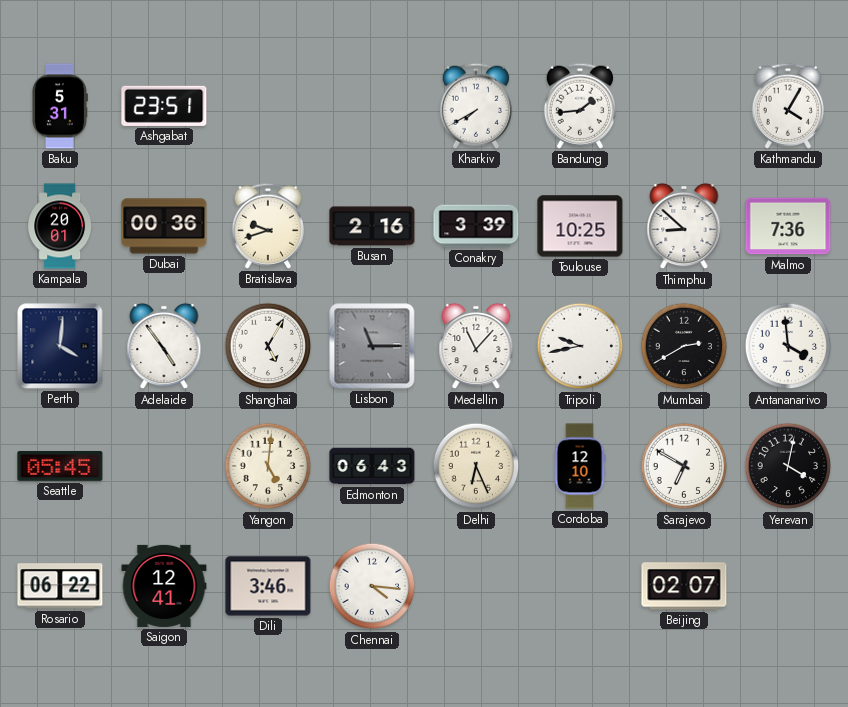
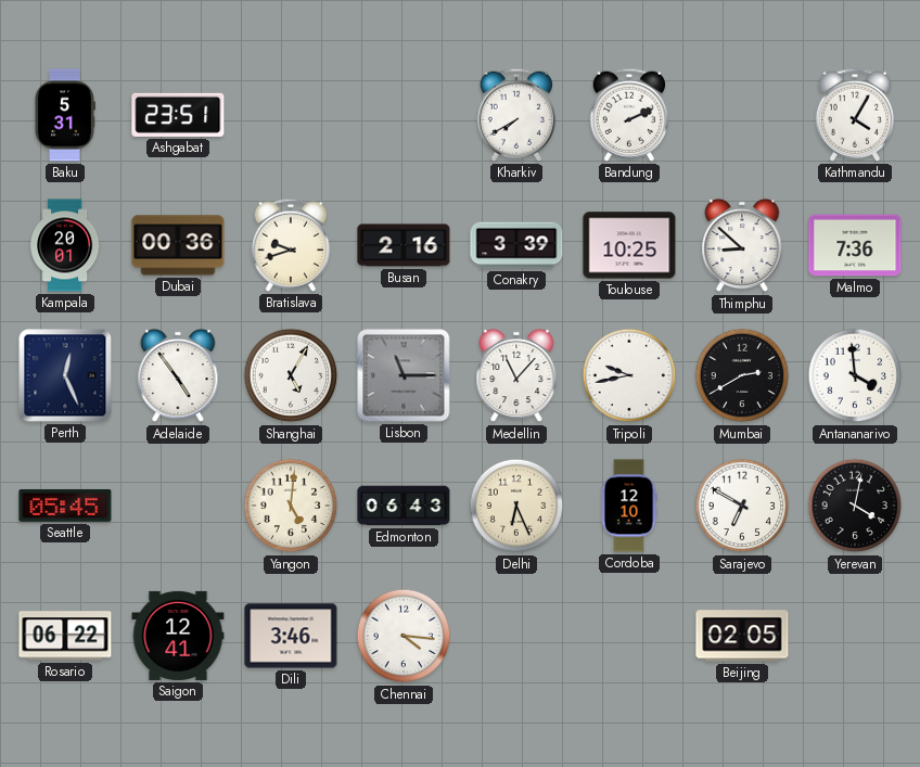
Bandung: 1:44 -> 2:11 (629, 115)
Perth: 4:01 -> 12:26 (65, 375)
Beijing: 02:07 -> 02:05 (742, 636)
